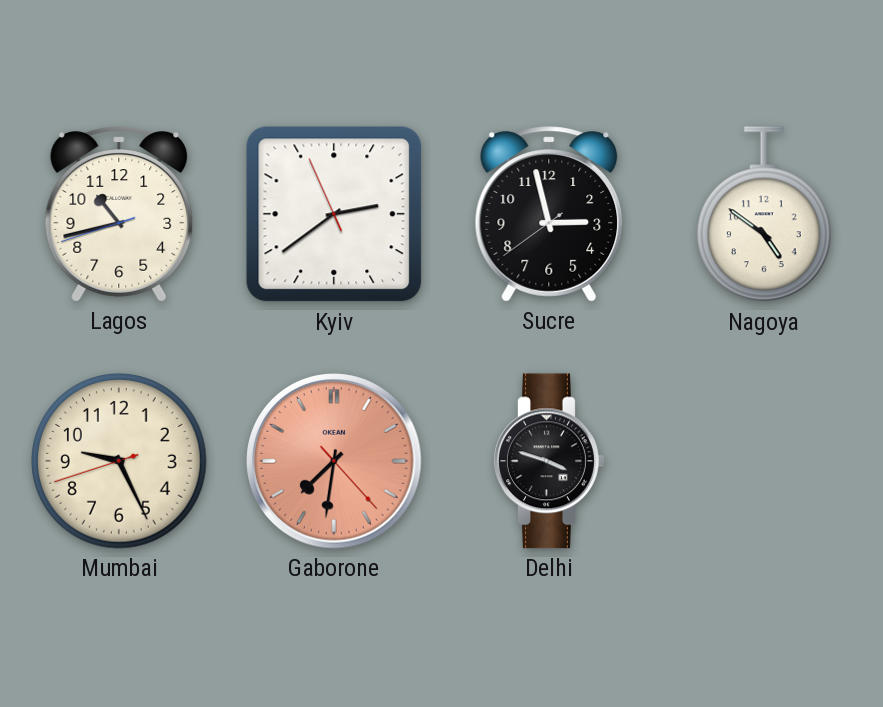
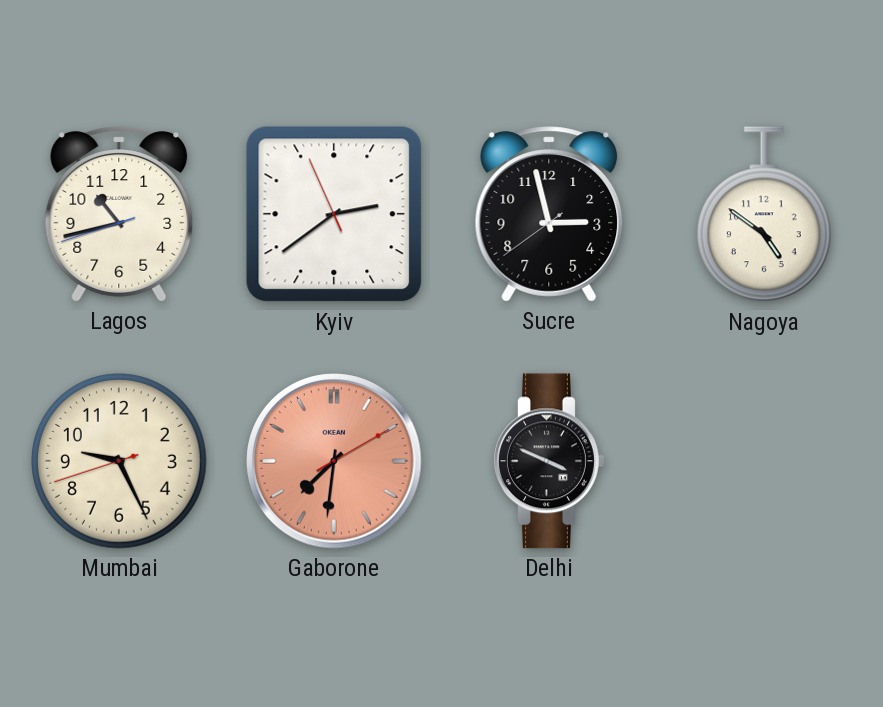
Gaborone: 7:31:23 -> 7:31:10 (334, 461)
Delhi: 3:48 -> 3:49 (549, 461)
